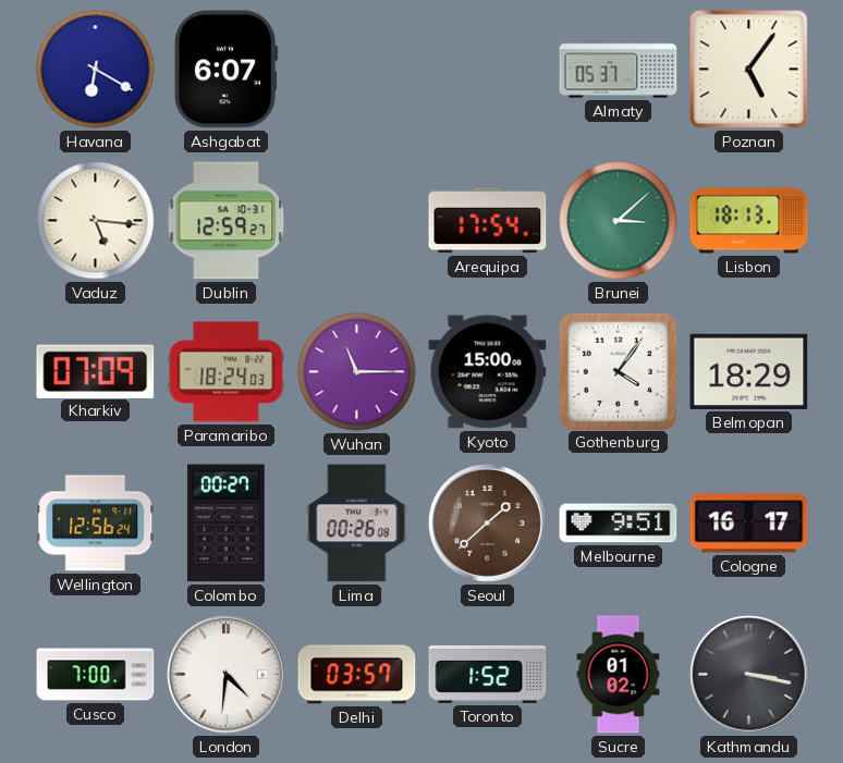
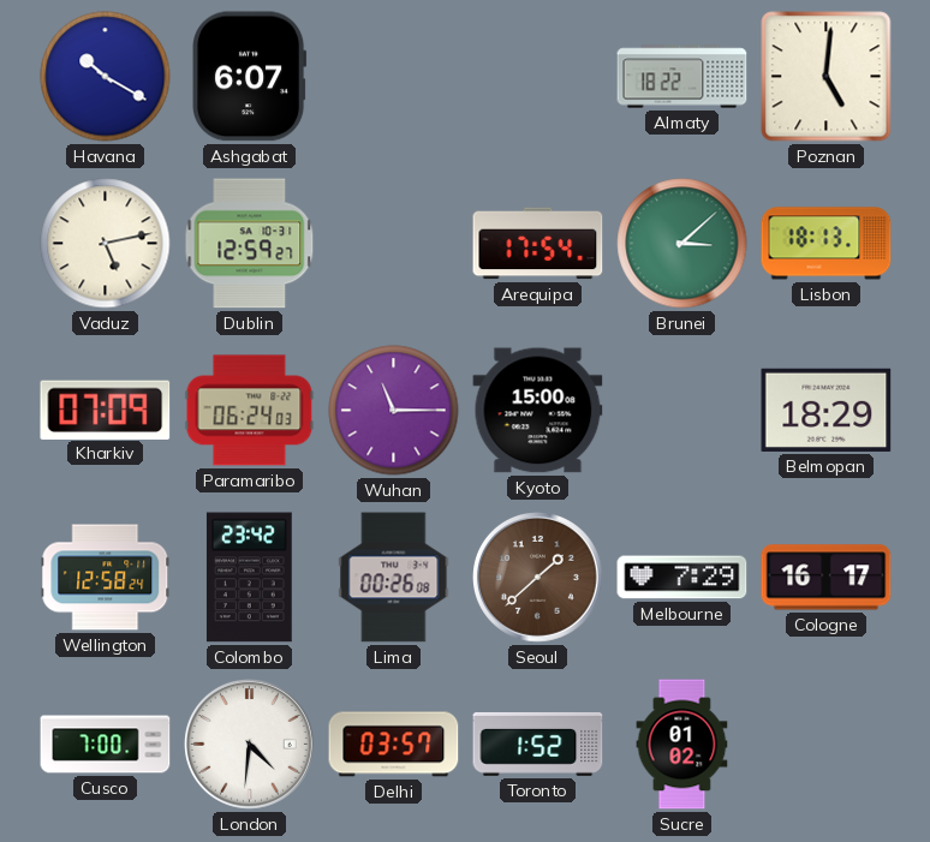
Havana: 6:20 -> 10:20 (106, 77)
Almaty: 05:37 -> 18:22 (682, 77)
Poznan: 5:06 -> 5:01 (827, 77)
Vaduz: 5:16 -> 5:13 (106, 244)
Paramaribo: 18:24 -> 06:24 (250, 411)
Gothenburg: 4:06 -> none (618, 371)
Wellington: 12:56 -> 12:58 (106, 578)
Colombo: 00:27 -> 23:42 (249, 578)
Melbourne: 9:51 -> 7:29 (682, 578)
Kathmandu: 3:17 -> none (749, 675)
